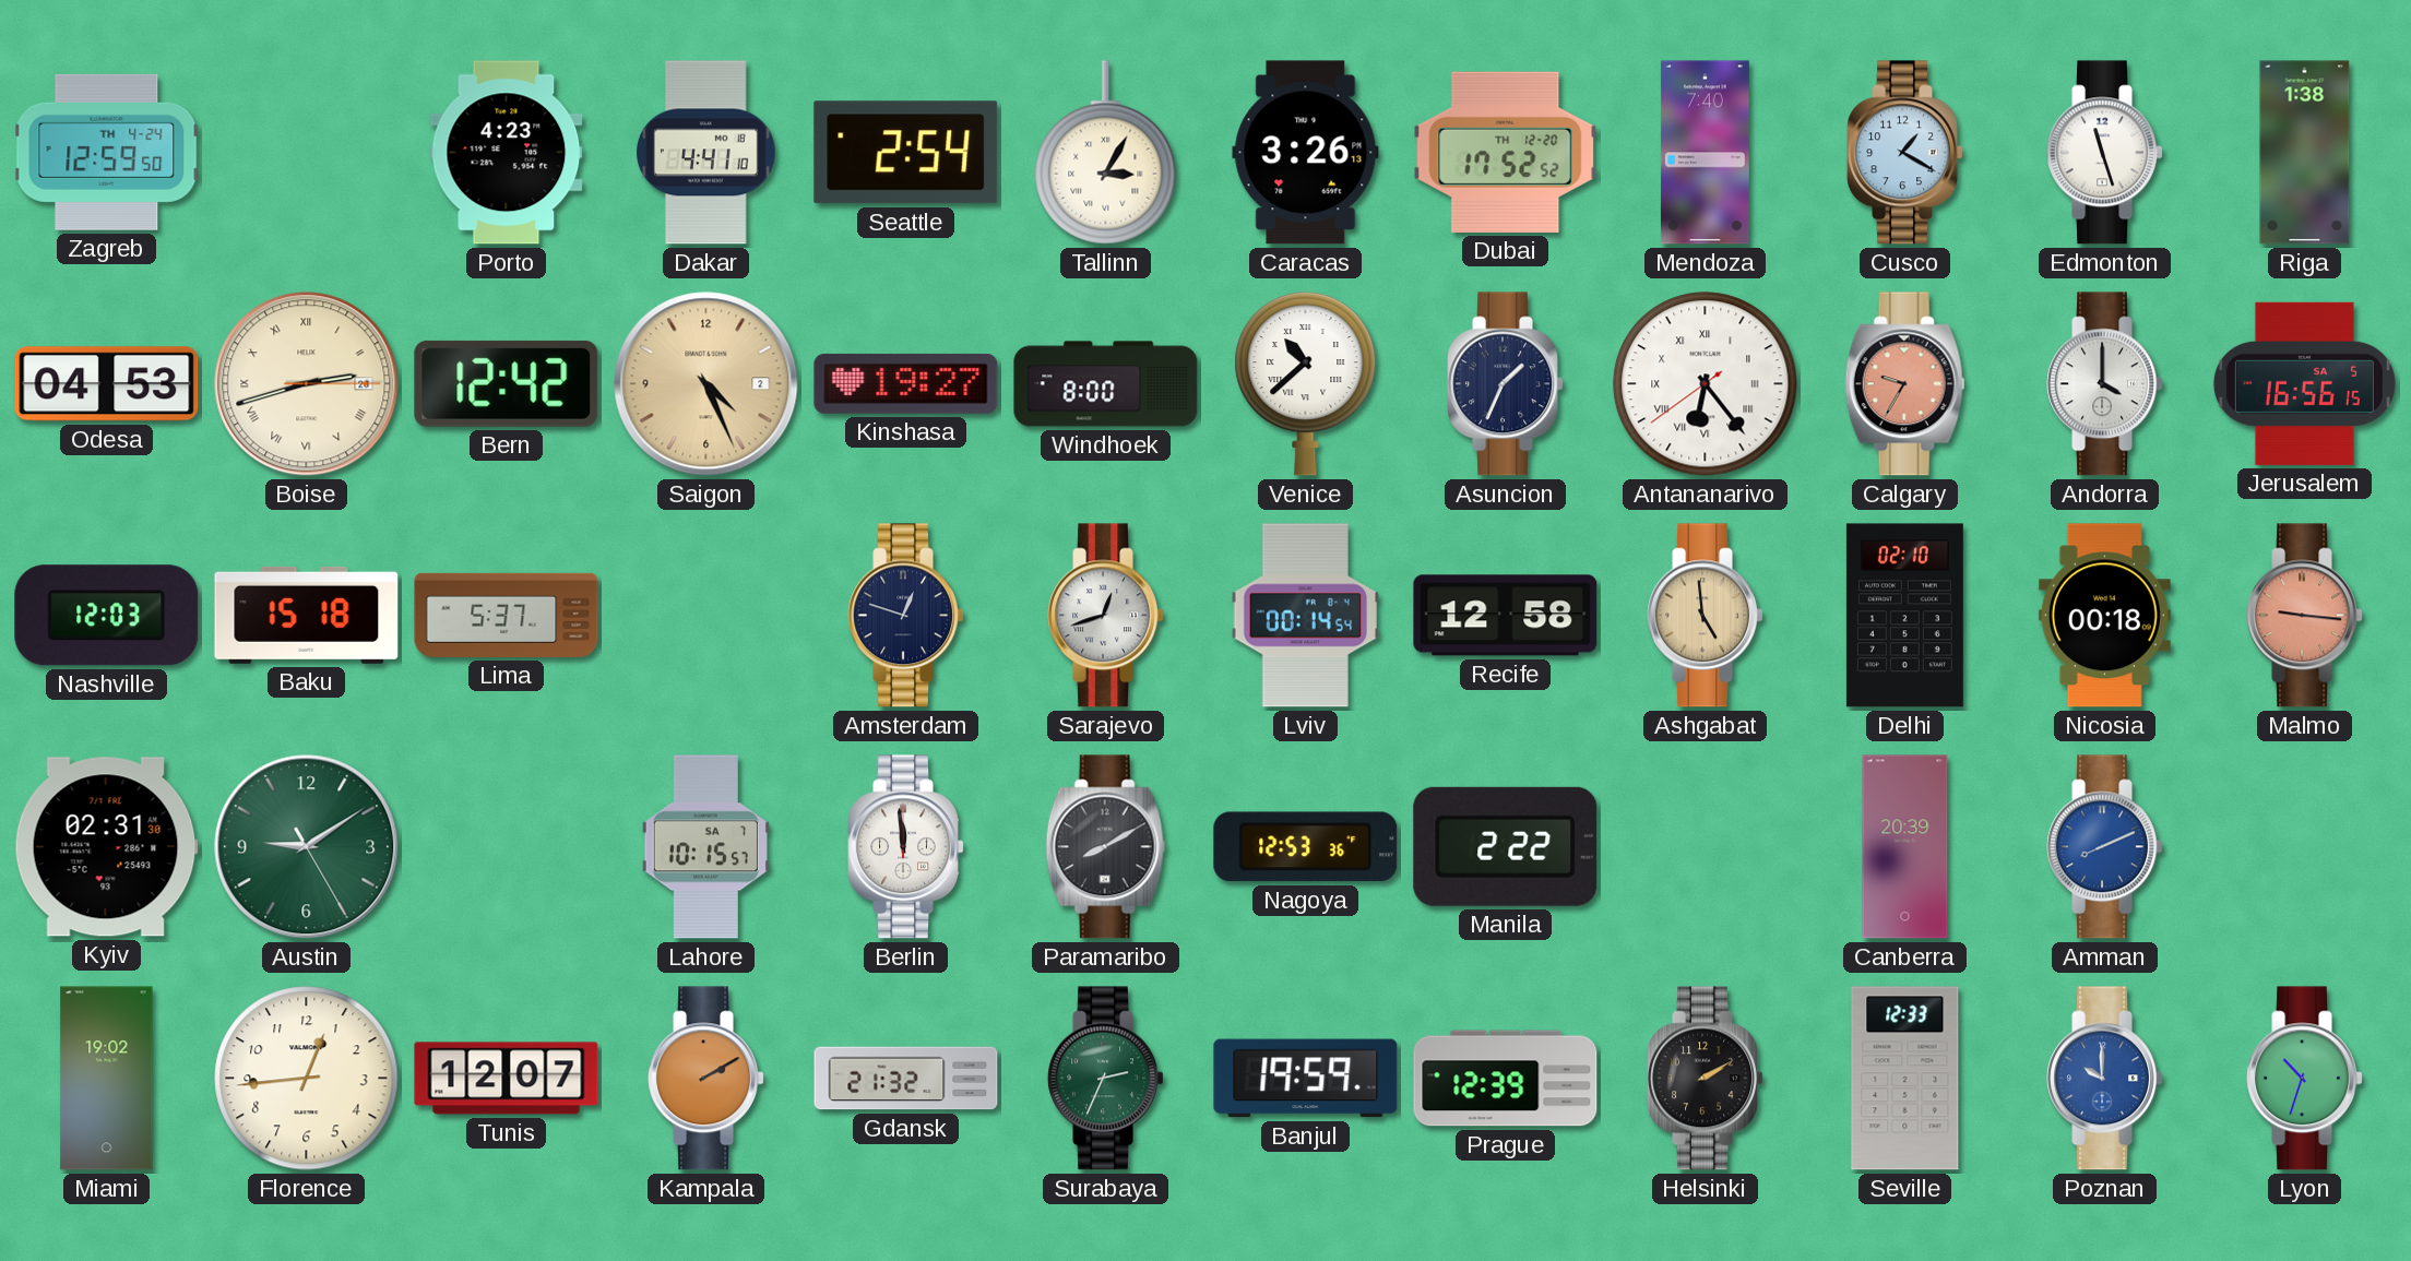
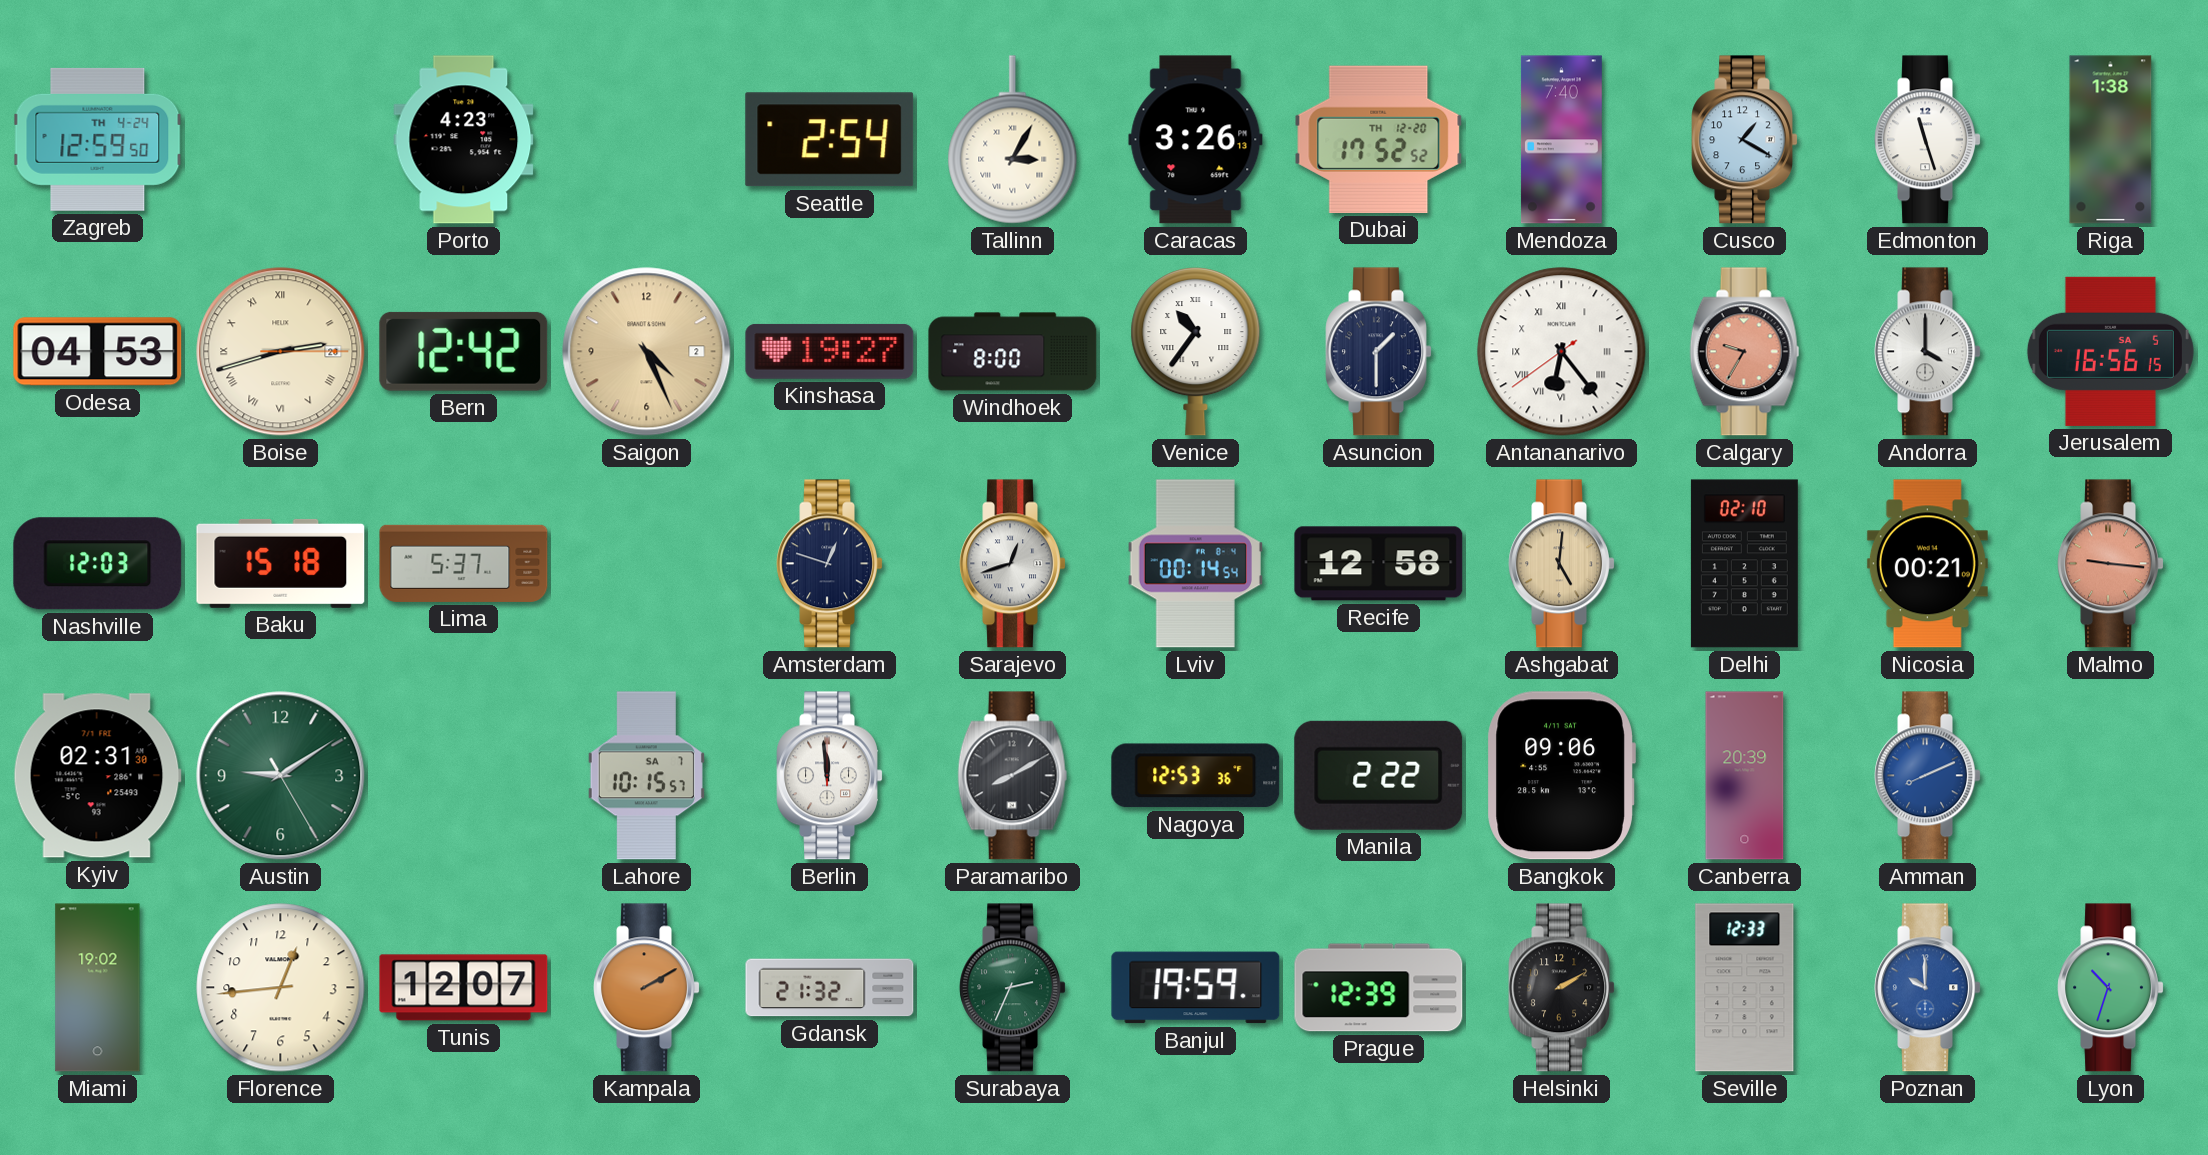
Dakar: 4:41 -> none (706, 153)
Venice: 10:38 -> 10:36 (1196, 351)
Asuncion: 1:34 -> 1:30 (1378, 352)
Ashgabat: 4:59 -> 5:01 (1561, 564)
Nicosia: 00:18 -> 00:21 (1927, 564)
Bangkok: none -> 09:06 (1561, 776)
